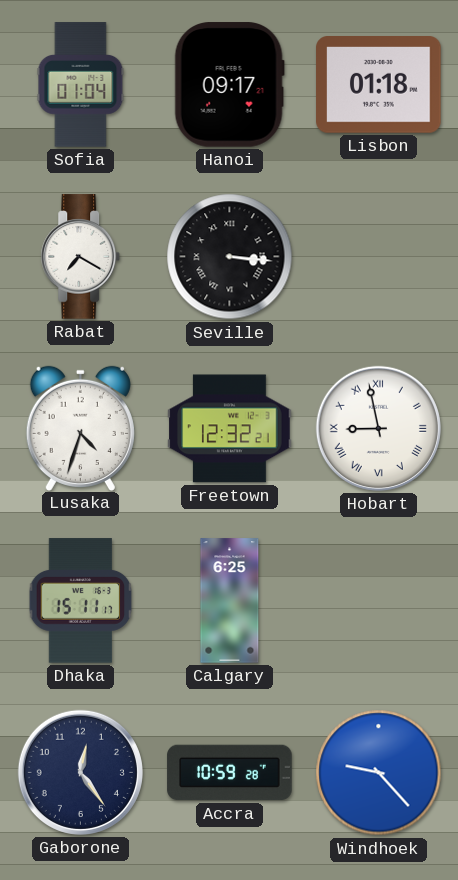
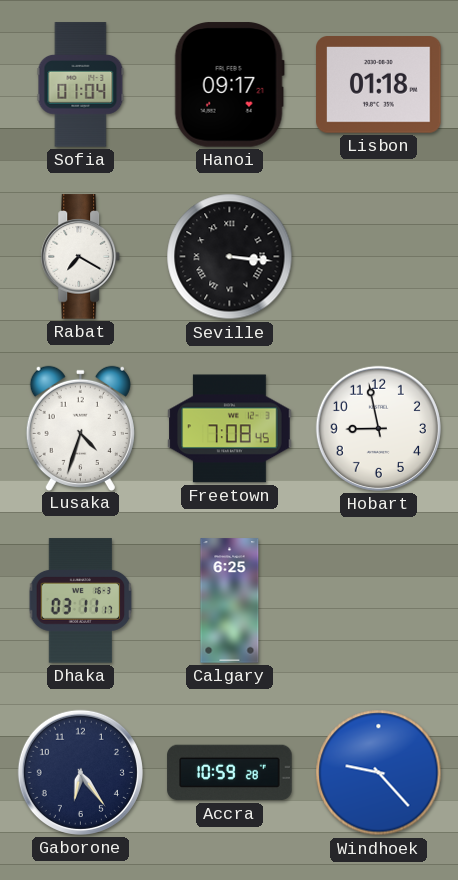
Freetown: 12:32 -> 7:08 (230, 429)
Hobart numerals: Roman -> Arabic (378, 428)
Dhaka: 15:11 -> 03:11 (81, 601)
Gaborone: 12:24 -> 6:24 (80, 772)
